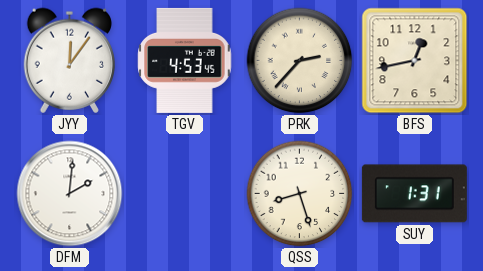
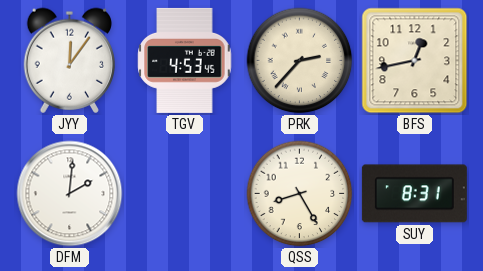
QSS: 8:27 -> 8:25 (300, 194)
SUY: 1:31 -> 8:31 (414, 194)
